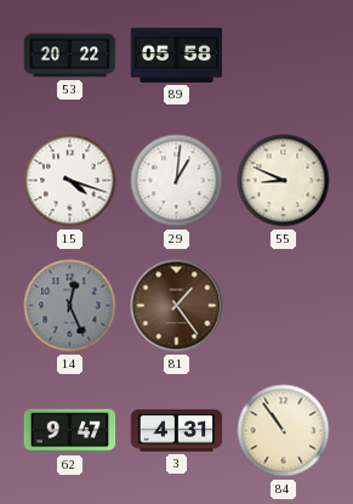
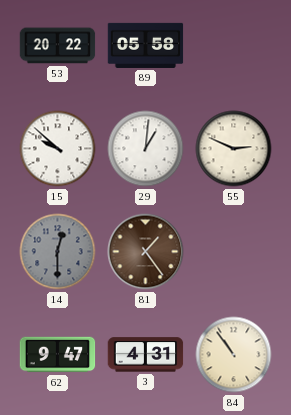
15: 4:18 -> 9:52 (58, 149)
55: 8:49 -> 2:49 (234, 149)
14: 12:26 -> 12:30 (58, 252)
